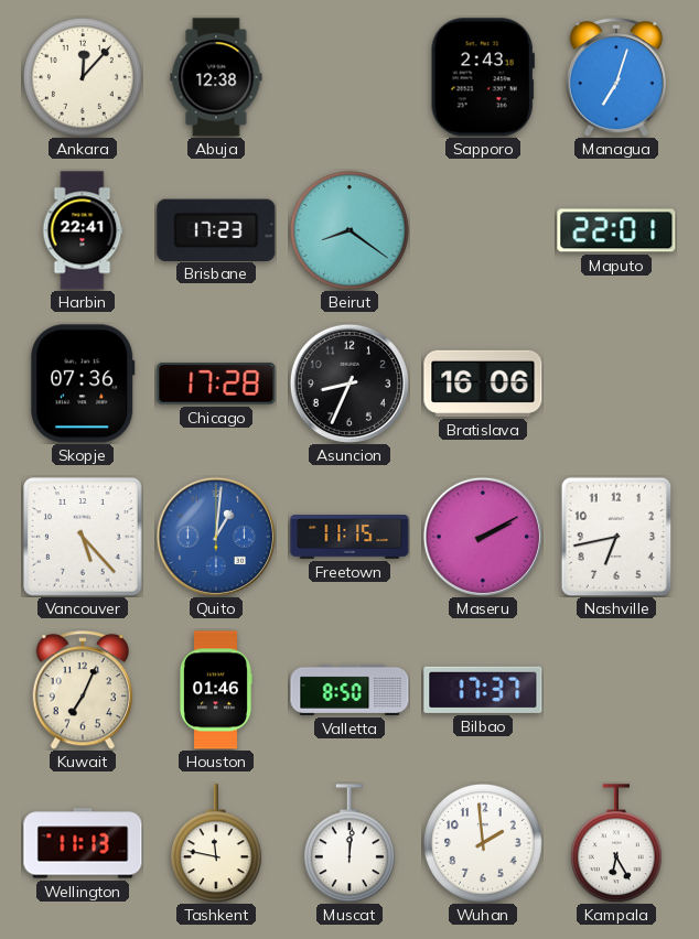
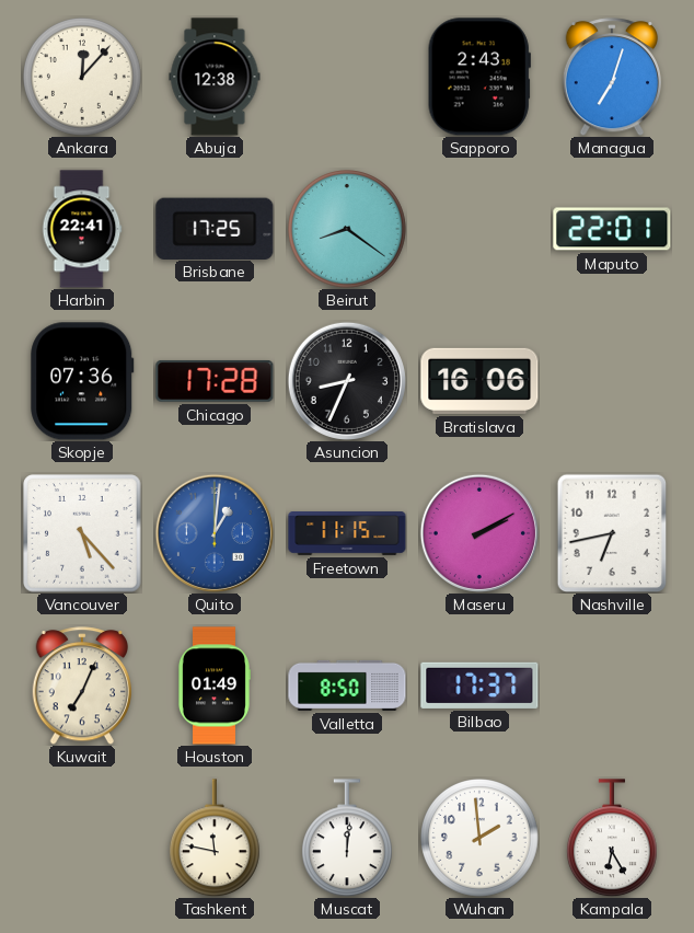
Brisbane: 17:23 -> 17:25 (215, 228)
Houston: 01:46 -> 01:49 (213, 686)
Wellington: 11:13 -> none (83, 843)
